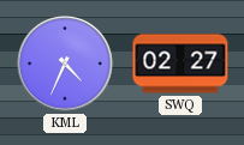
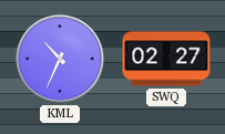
KML: 4:34 -> 10:34 (60, 59)
